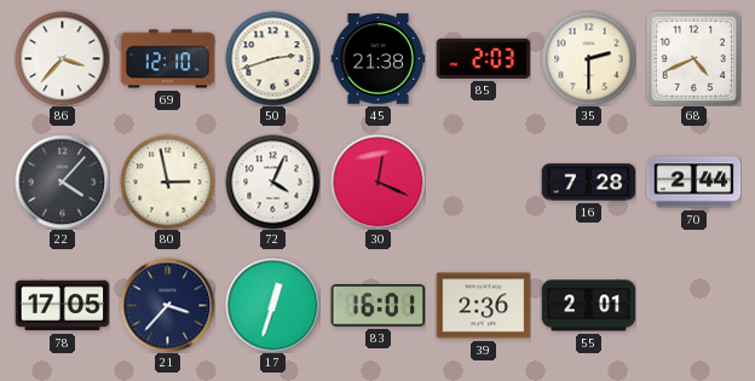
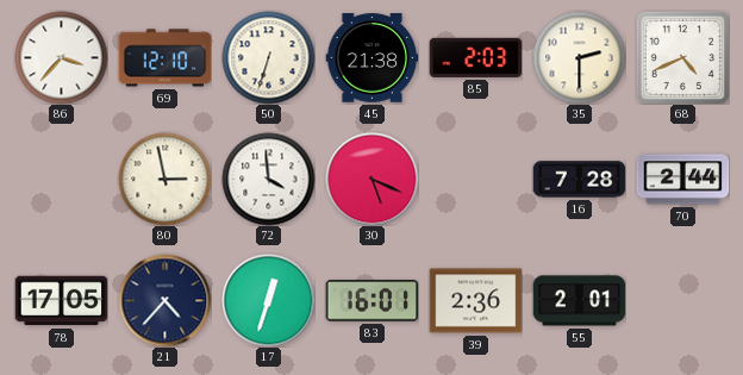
50: 2:42 -> 6:33 (268, 57)
22: 4:07 -> none (62, 181)
72: 4:04 -> 3:59 (268, 179)
30: 12:19 -> 5:19 (371, 179)
21: 3:37 -> 4:37 (164, 300)
